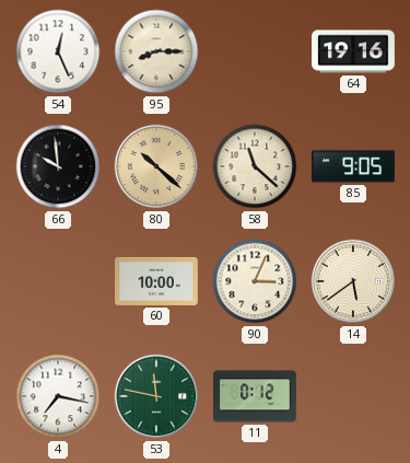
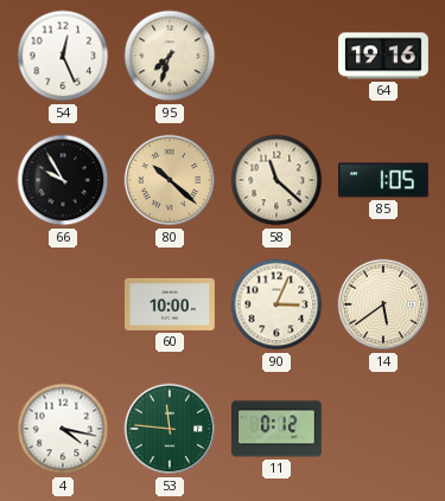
95: 8:15 -> 7:33 (170, 56)
66: 9:59 -> 9:55 (63, 180)
85: 9:05 -> 1:05 (384, 180)
4: 7:17 -> 4:17 (63, 429)
53: 11:47 -> 11:46 (170, 429)
